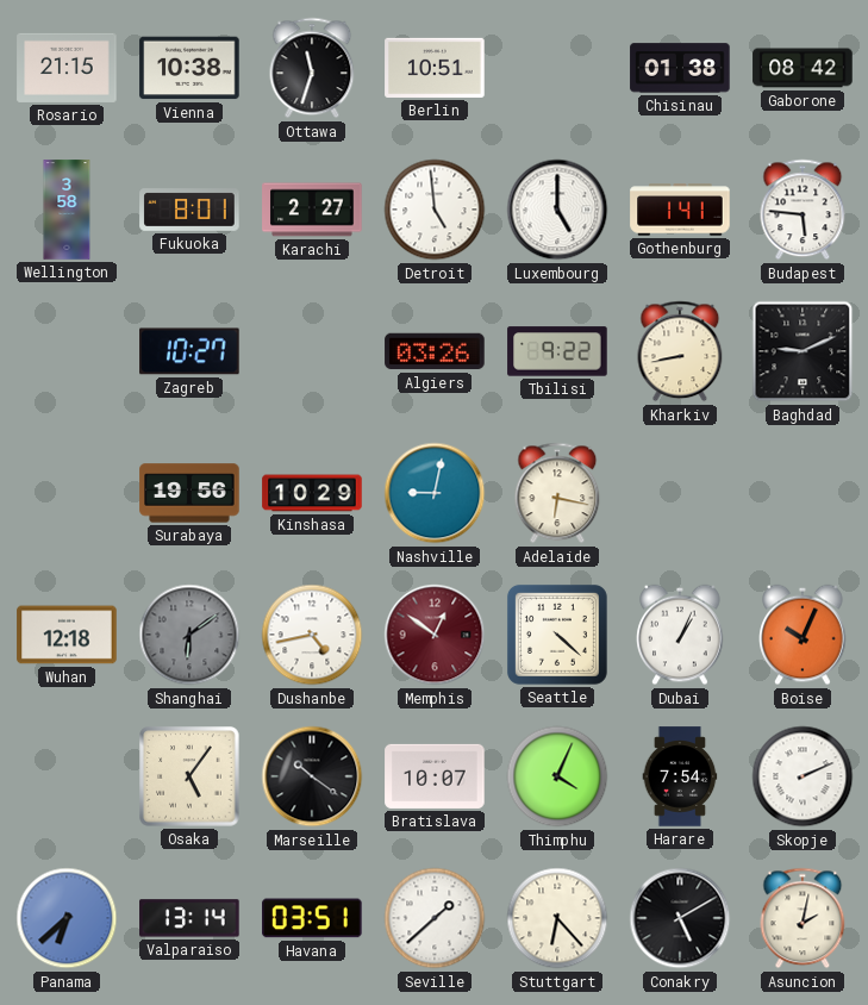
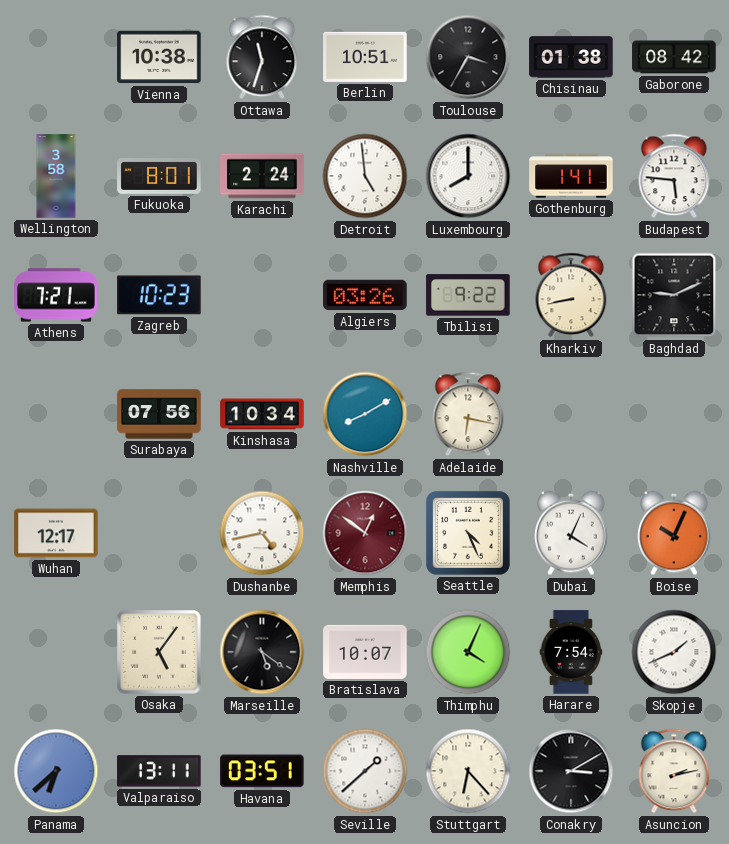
Rosario: 21:15 -> none (67, 68)
Toulouse: none -> 3:35 (468, 57)
Karachi: 2:27 -> 2:24 (262, 176)
Luxembourg: 5:00 -> 8:00 (468, 176)
Athens: none -> 7:21 (56, 295)
Zagreb: 10:27 -> 10:23 (159, 295)
Surabaya: 19:56 -> 07:56 (159, 414)
Kinshasa: 10:29 -> 10:34 (262, 414)
Nashville: 9:02 -> 8:10 (365, 414)
Wuhan: 12:18 -> 12:17 (56, 533)
Shanghai: 6:09 -> none (189, 635)
Seattle: 4:22 -> 4:26 (468, 533)
Dubai: 1:04 -> 4:04 (571, 533)
Marseille: 10:21 -> 5:21 (262, 652)
Skopje: 2:11 -> 1:41 (674, 652)
Valparaiso: 13:14 -> 13:11 (159, 771)
Conakry: 5:10 -> 3:10 (571, 771)
Asuncion: 2:02 -> 2:13 (674, 771)
